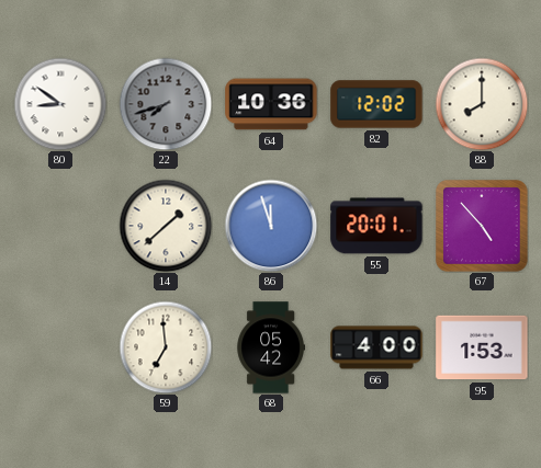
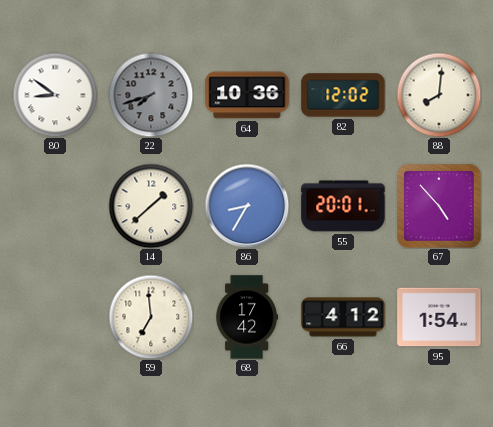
88: 8:00 -> 8:01 (439, 95)
86: 11:57 -> 8:35 (247, 206)
68: 05:42 -> 17:42 (246, 317)
66: 4:00 -> 4:12 (343, 317)
95: 1:53 -> 1:54 (439, 317)
